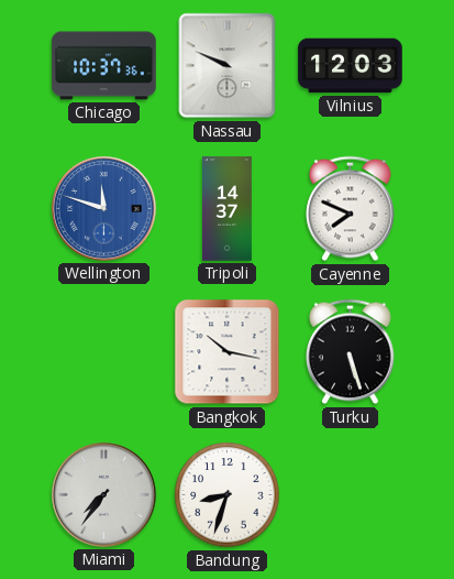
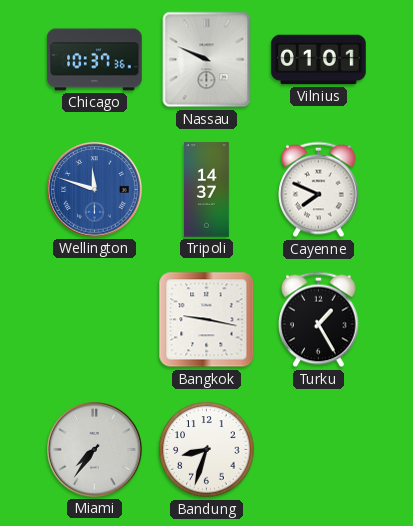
Vilnius: 12:03 -> 01:01 (319, 60)
Bangkok: 10:17 -> 9:17 (207, 320)
Turku: 5:27 -> 1:25 (319, 320)
